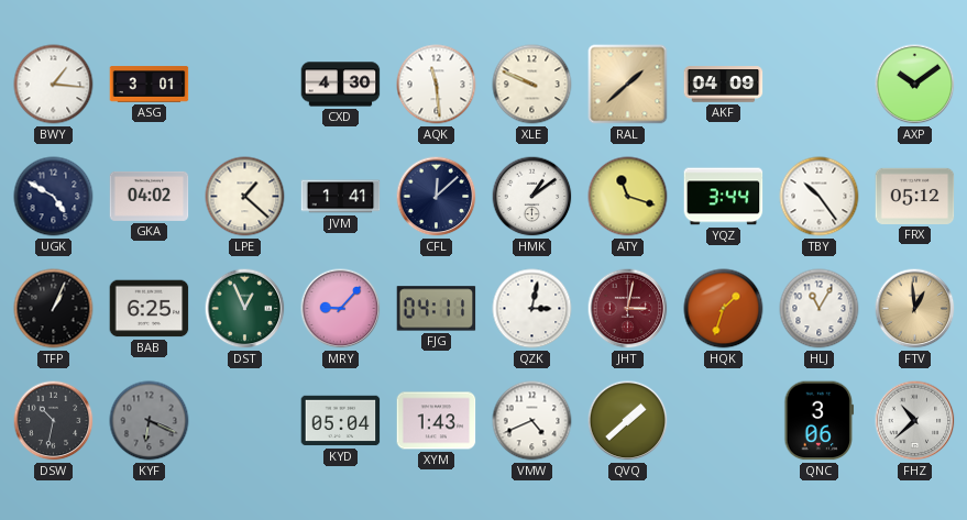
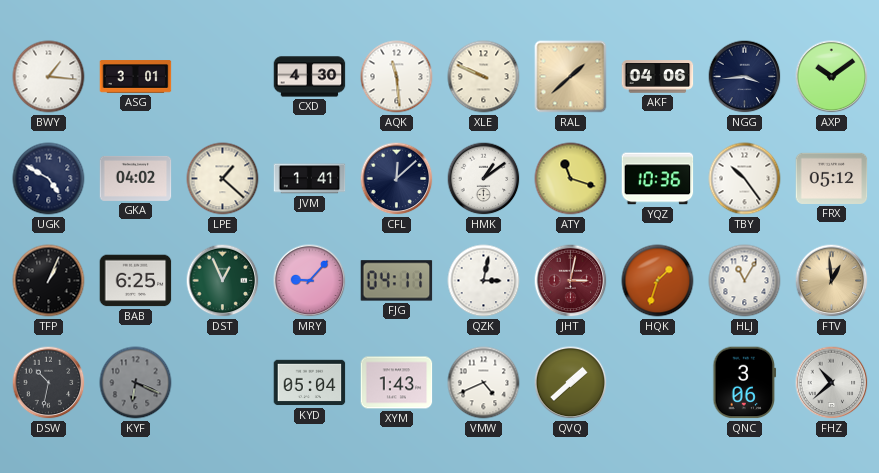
AKF: 04:09 -> 04:06 (658, 77)
NGG: none -> 3:44 (745, 77)
YQZ: 3:44 -> 10:36 (658, 179)
